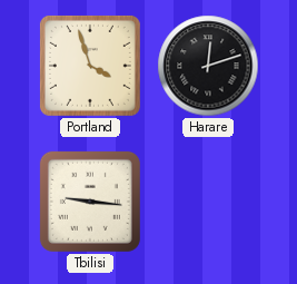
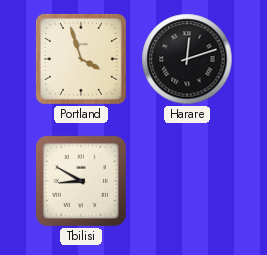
Tbilisi: 9:16 -> 8:50 (81, 181)
